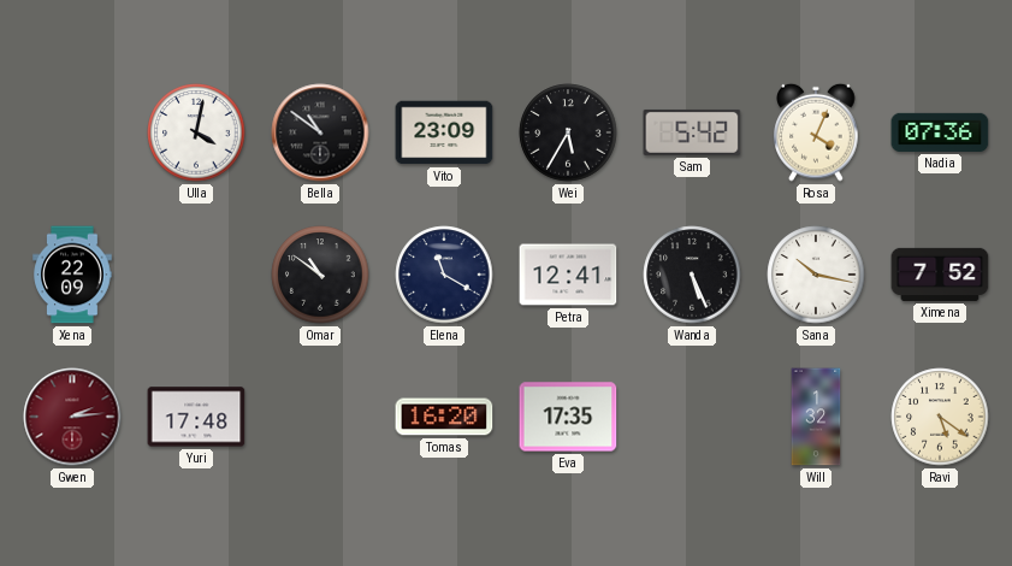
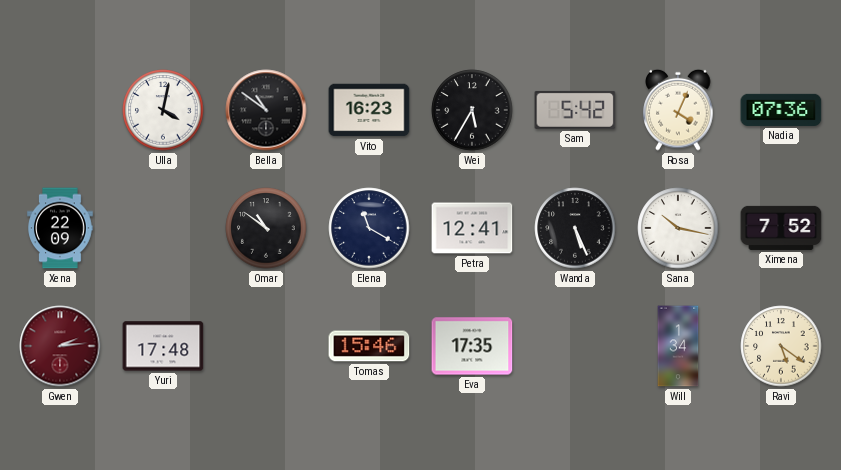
Vito: 23:09 -> 16:23 (369, 110)
Tomas: 16:20 -> 15:46 (369, 346)
Will: 1:32 -> 1:34 (678, 346)
